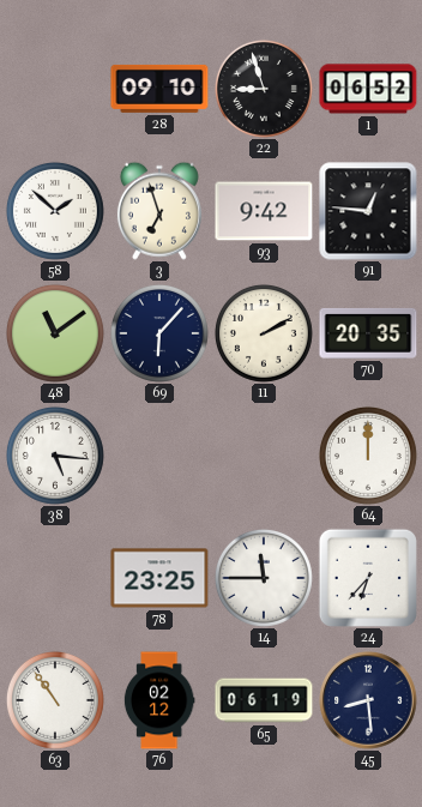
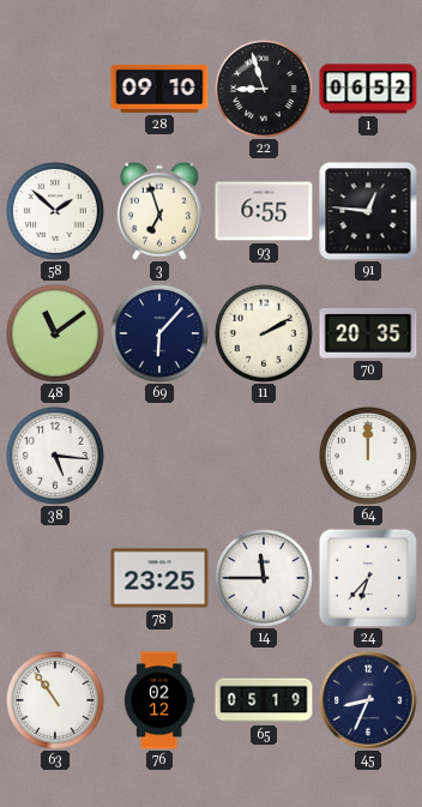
93: 9:42 -> 6:55 (264, 211)
65: 06:19 -> 05:19 (264, 700)
45: 8:29 -> 8:34 (368, 700)
